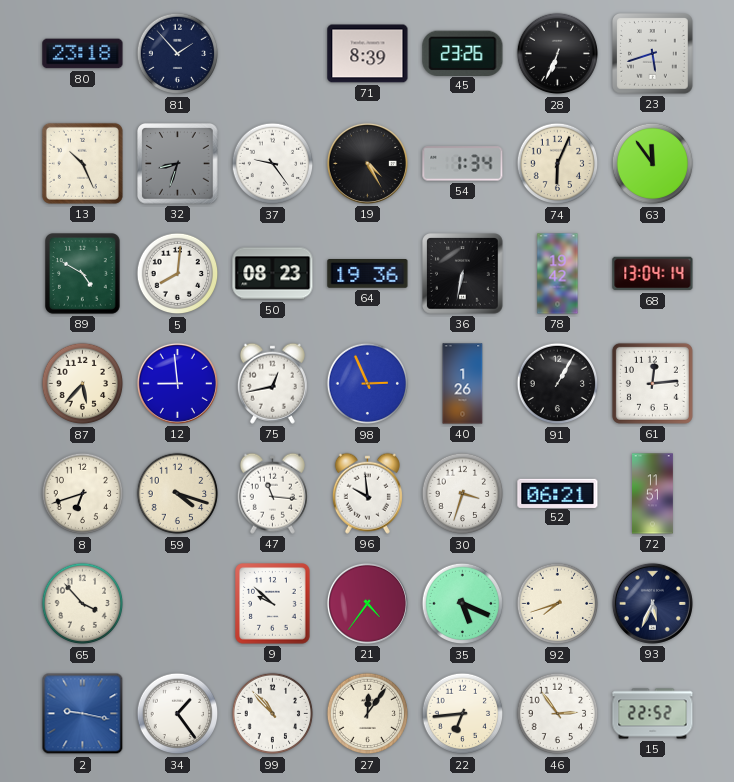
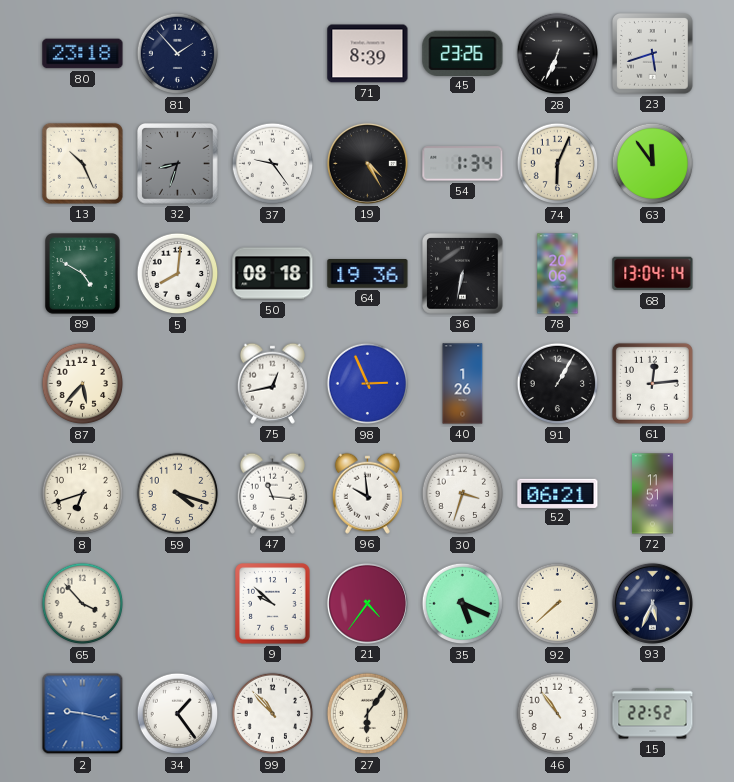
50: 08:23 -> 08:18 (273, 274)
78: 19:42 -> 20:06 (558, 274)
12: 8:59 -> none (177, 383)
92: 7:42 -> 7:38 (558, 604)
27: 12:06 -> 6:06 (368, 714)
22: 6:44 -> none (463, 714)
46: 2:54 -> 10:54 (558, 714)
